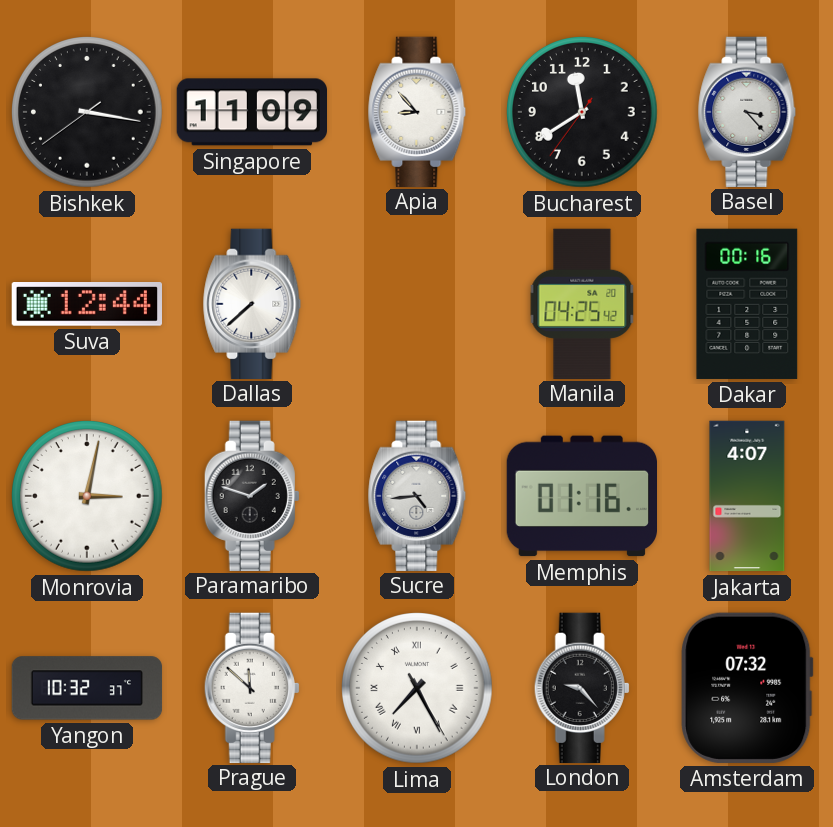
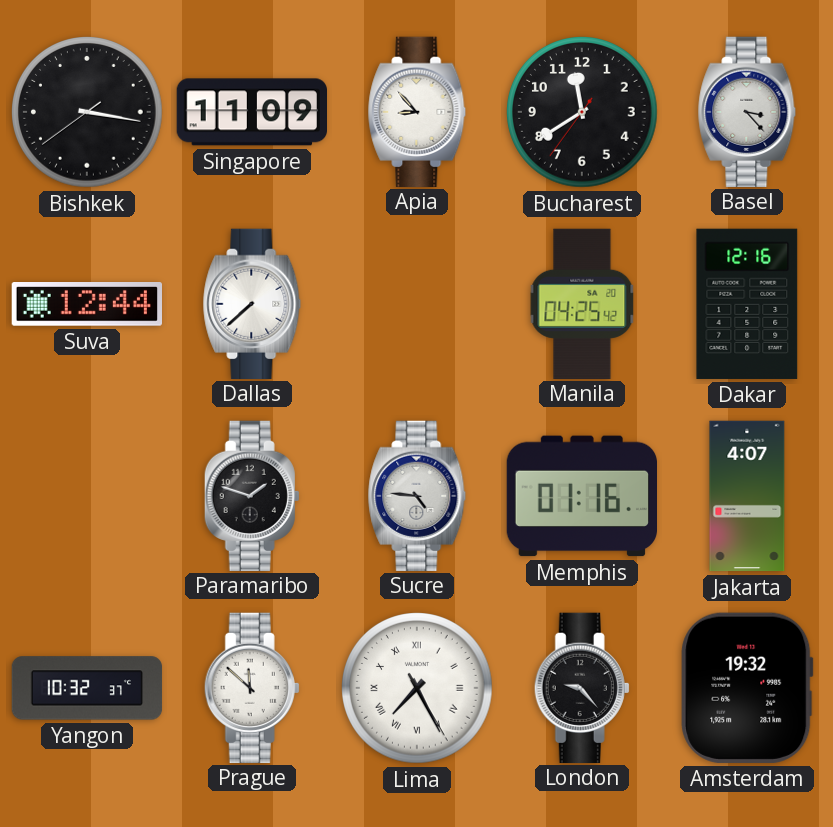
Dakar: 00:16 -> 12:16 (747, 304)
Monrovia: 3:02 -> none (88, 497)
Sucre: 4:44 -> 4:46 (417, 495)
Amsterdam: 07:32 -> 19:32 (747, 688)
